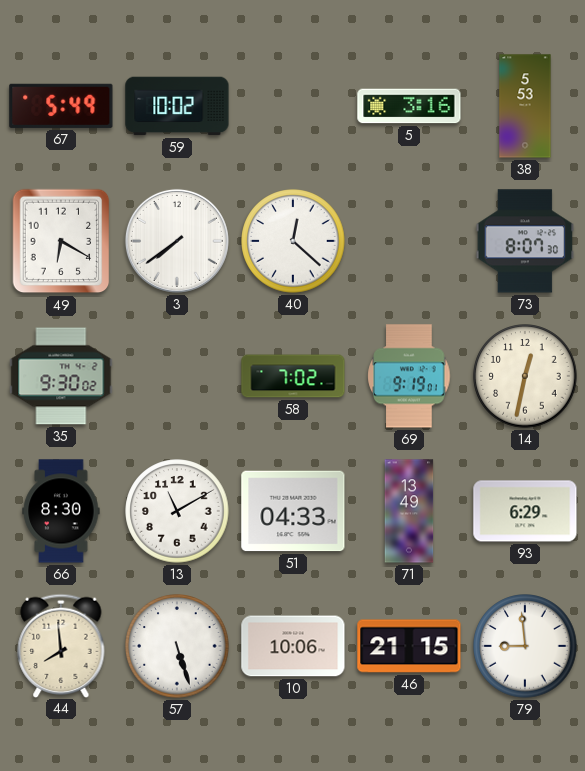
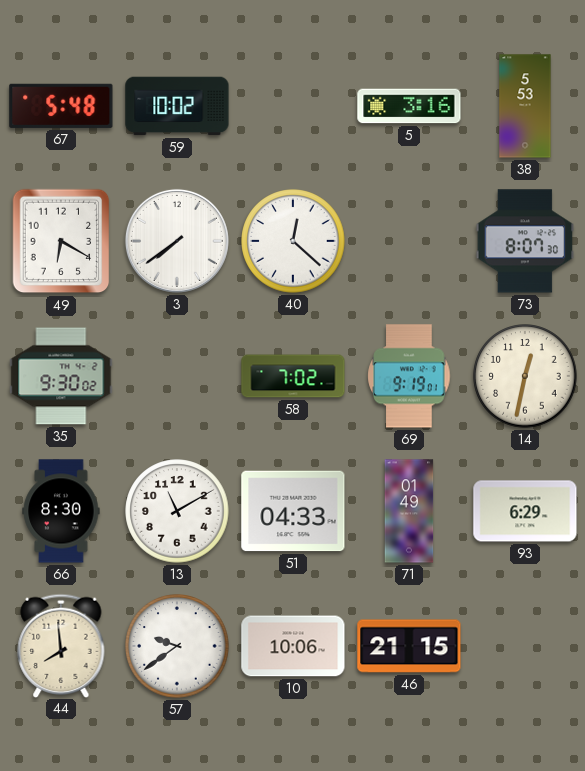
67: 5:49 -> 5:48 (61, 106)
71: 13:49 -> 01:49 (409, 511)
57: 5:27 -> 9:39 (177, 646)
79: 8:59 -> none (525, 646)
